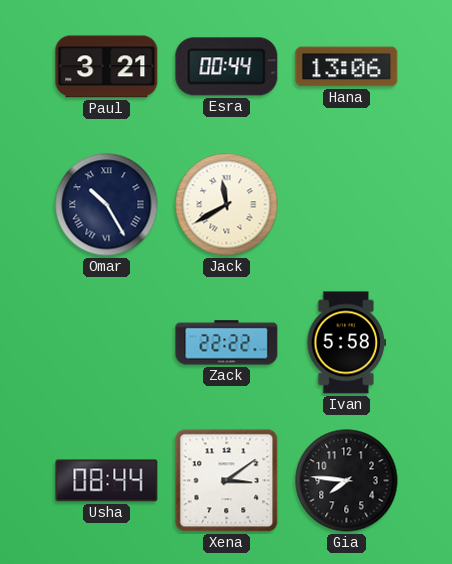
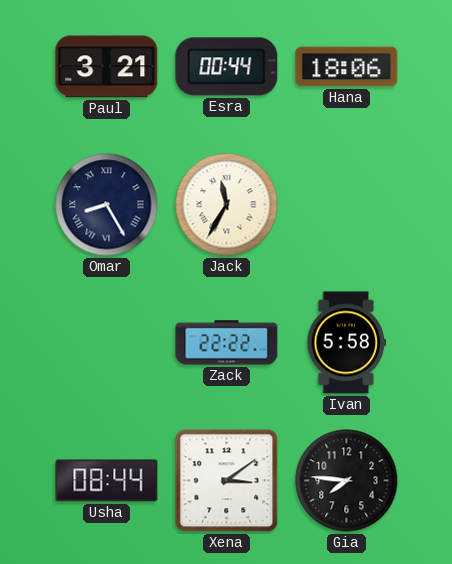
Hana: 13:06 -> 18:06 (347, 67)
Omar: 10:25 -> 8:25 (107, 205)
Jack: 11:40 -> 11:35 (227, 205)
